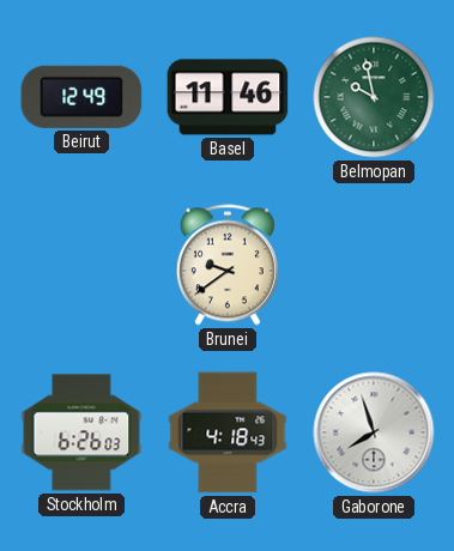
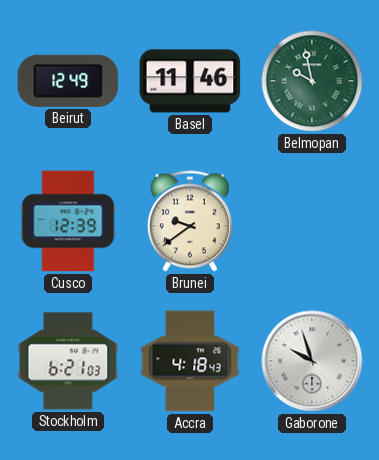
Cusco: none -> 12:39 (68, 221)
Stockholm: 6:26 -> 6:21 (68, 361)
Gaborone: 7:57 -> 9:57 (312, 361)
